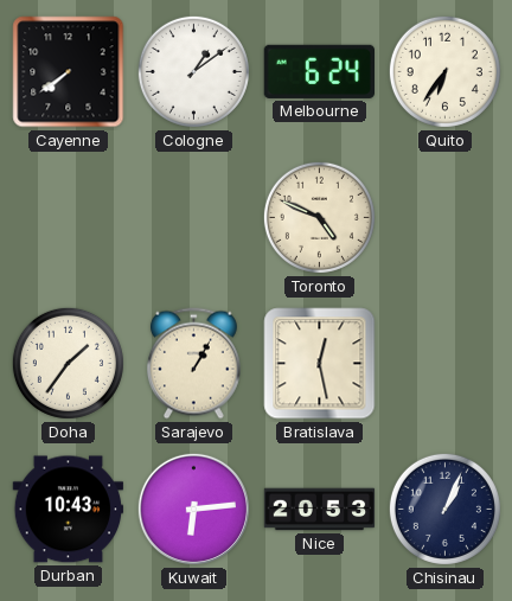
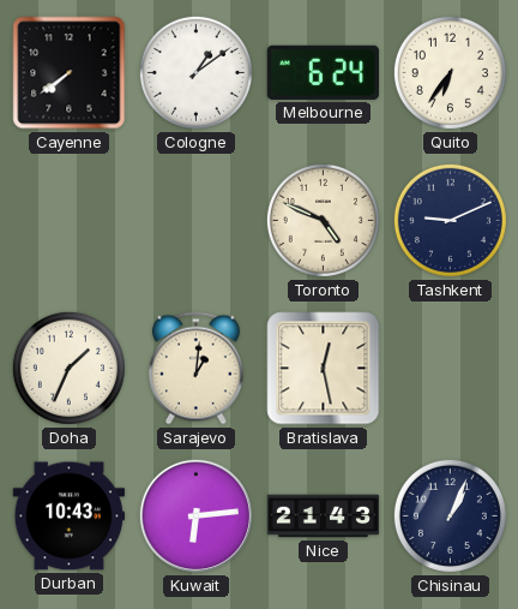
Tashkent: none -> 9:11 (450, 220)
Doha: 1:36 -> 1:34 (68, 368)
Sarajevo: 1:05 -> 1:01 (195, 369)
Nice: 20:53 -> 21:43 (324, 517)
